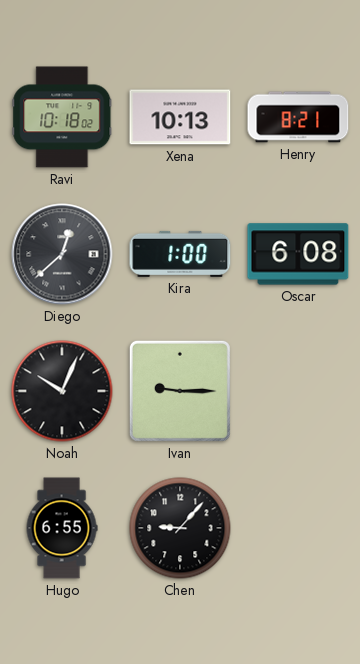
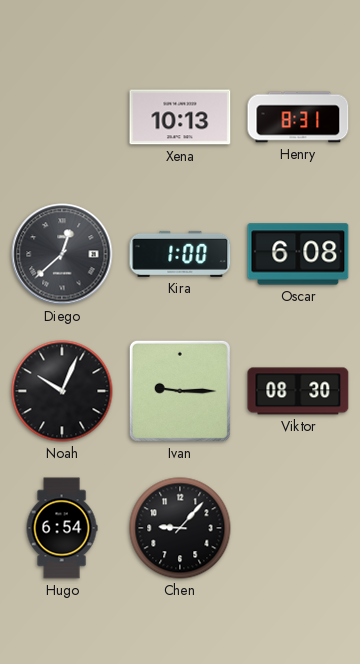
Ravi: 10:18 -> none (62, 117)
Henry: 8:21 -> 8:31 (298, 117)
Viktor: none -> 08:30 (298, 391)
Hugo: 6:55 -> 6:54 (62, 528)
